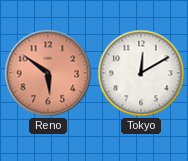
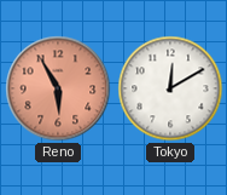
Reno: 5:51 -> 5:55 (58, 88)
